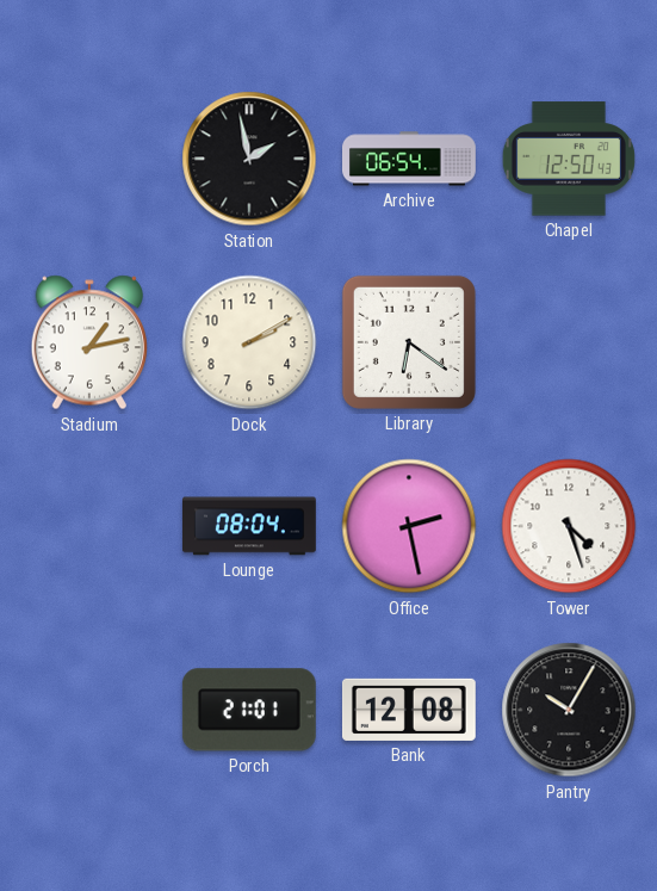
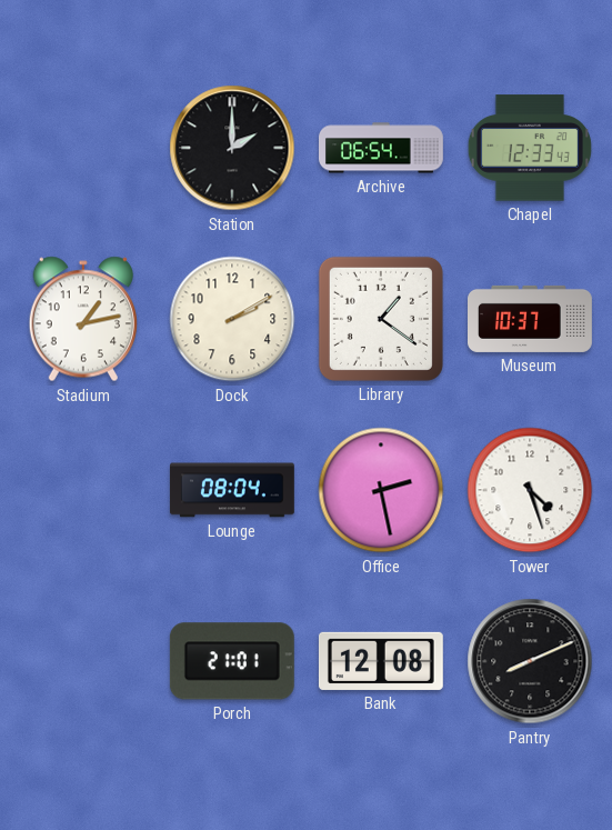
Station: 1:58 -> 2:00 (232, 148)
Chapel: 12:50 -> 12:33 (530, 148)
Library: 6:21 -> 1:21 (381, 319)
Museum: none -> 10:37 (531, 319)
Pantry: 10:05 -> 8:11 (530, 661)
